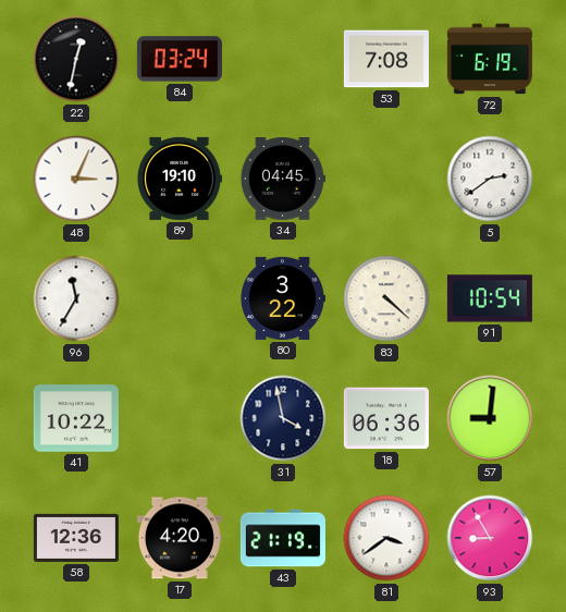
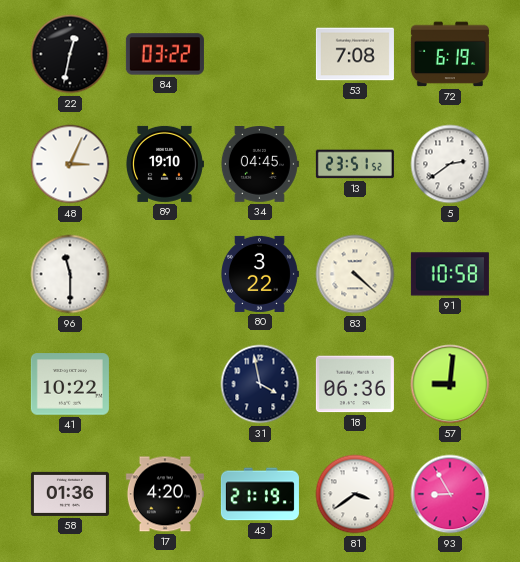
84: 03:24 -> 03:22 (165, 54)
13: none -> 23:51 (355, 164)
96: 11:35 -> 11:30 (70, 274)
91: 10:54 -> 10:58 (450, 274)
58: 12:36 -> 01:36 (70, 494)
